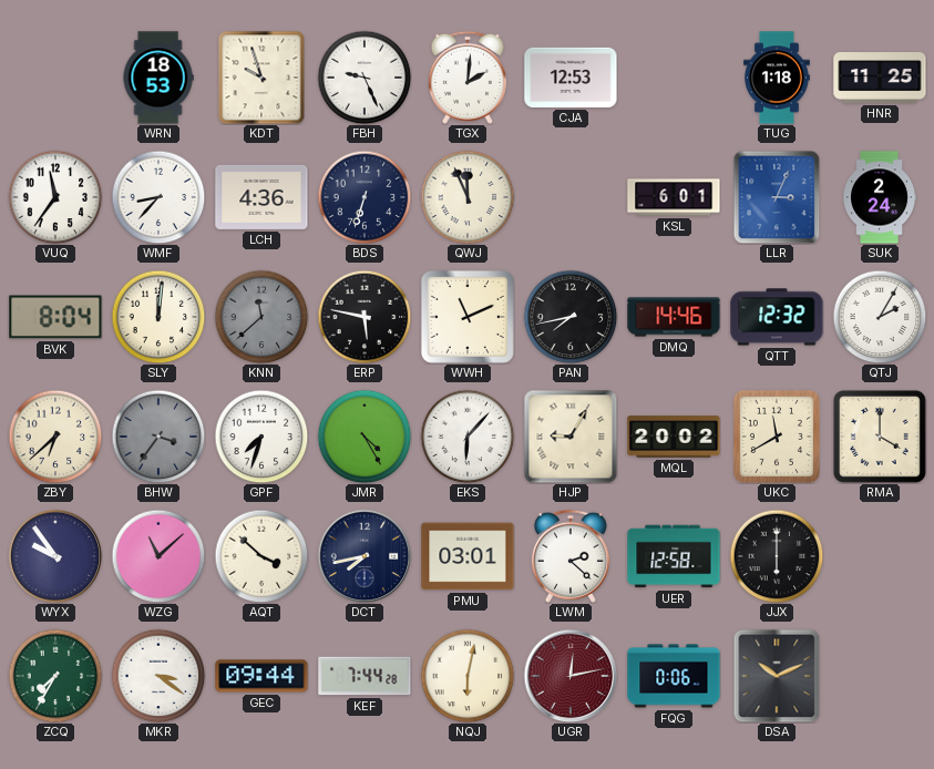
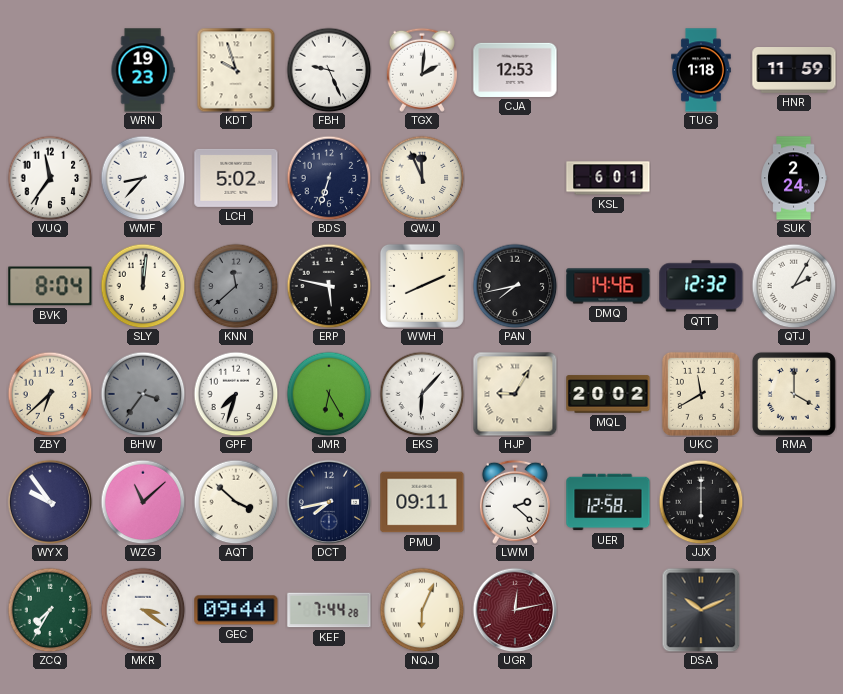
WRN: 18:53 -> 19:23 (143, 70)
HNR: 11:25 -> 11:59 (794, 71)
LCH: 4:36 -> 5:02 (236, 178)
LLR: 3:04 -> none (777, 197)
WWH: 11:11 -> 8:11 (422, 286)
JMR: 4:25 -> 6:25 (329, 394)
PMU: 03:01 -> 09:11 (422, 502)
NQJ: 6:02 -> 6:04 (422, 610)
FQG: 0:06 -> none (674, 676)
